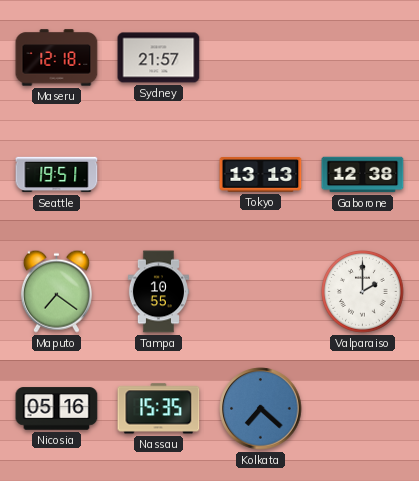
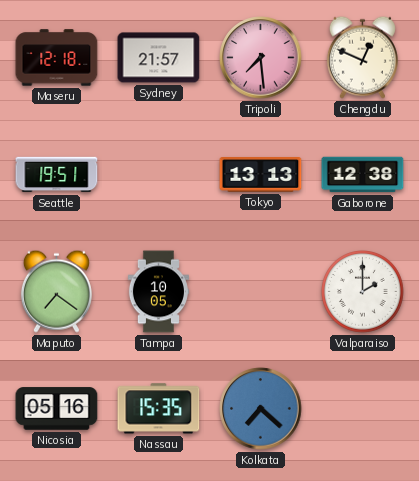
Tripoli: none -> 7:29 (261, 58)
Chengdu: none -> 12:49 (362, 57)
Tampa: 10:55 -> 10:05 (158, 292)
